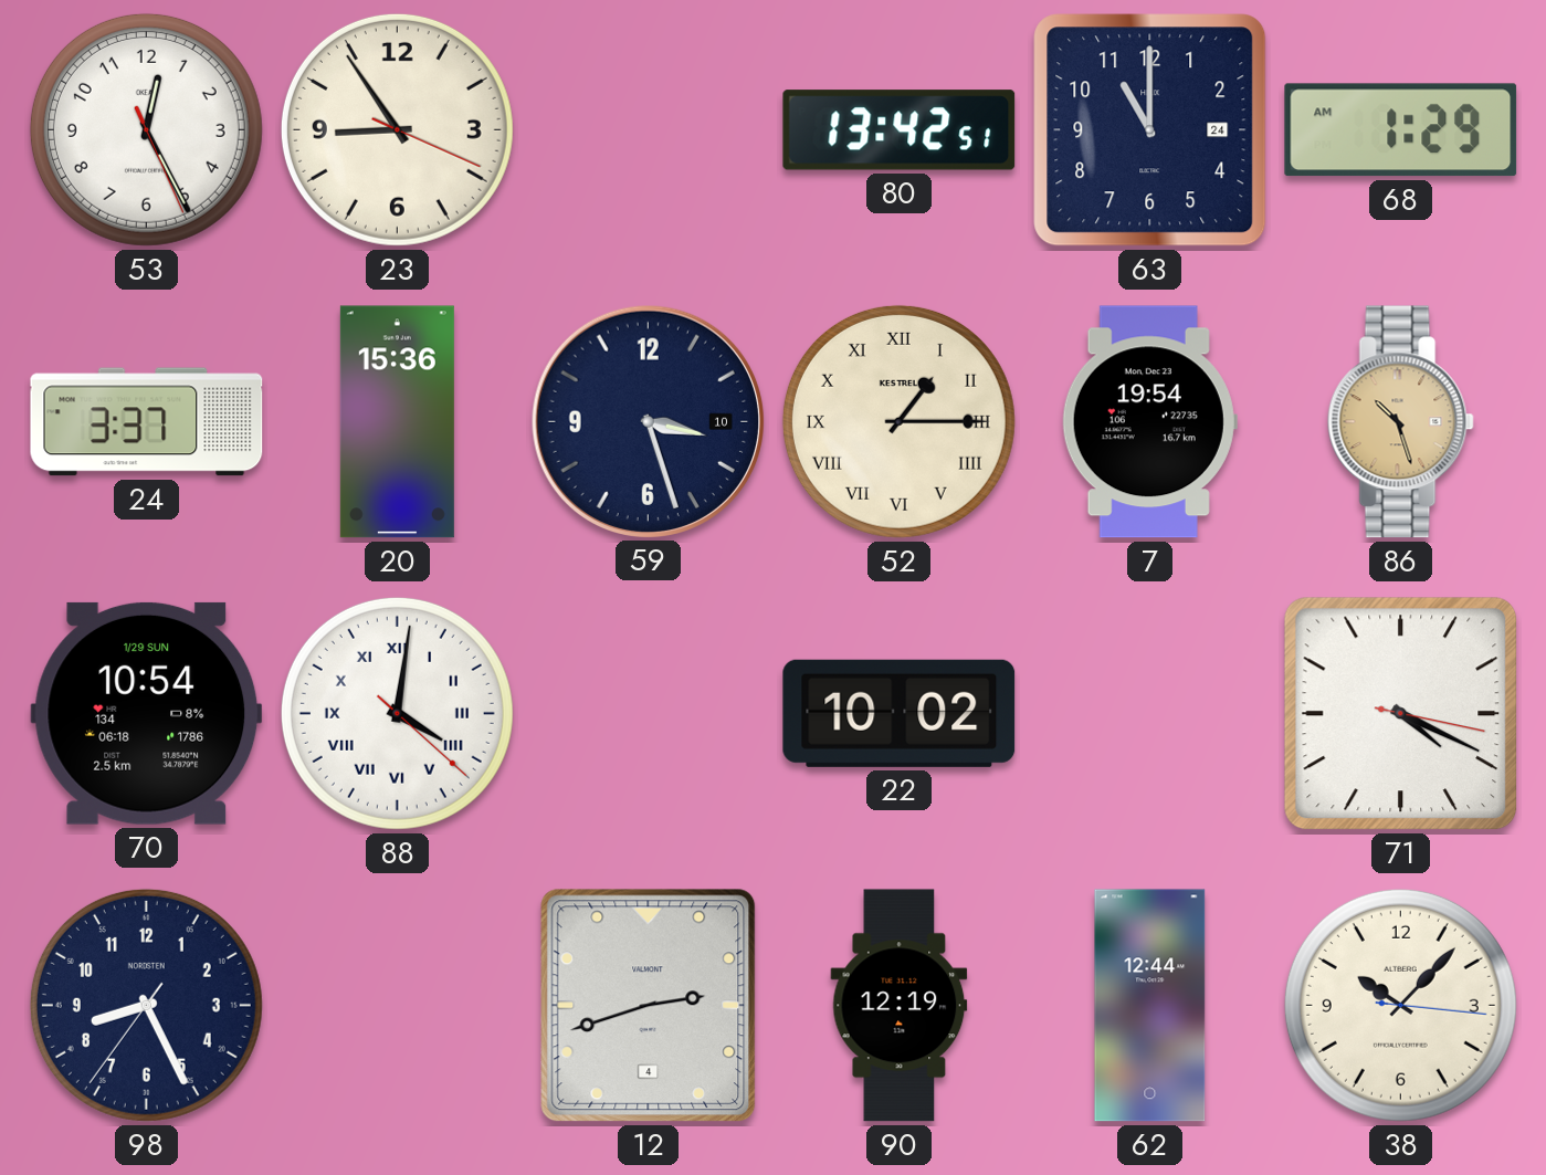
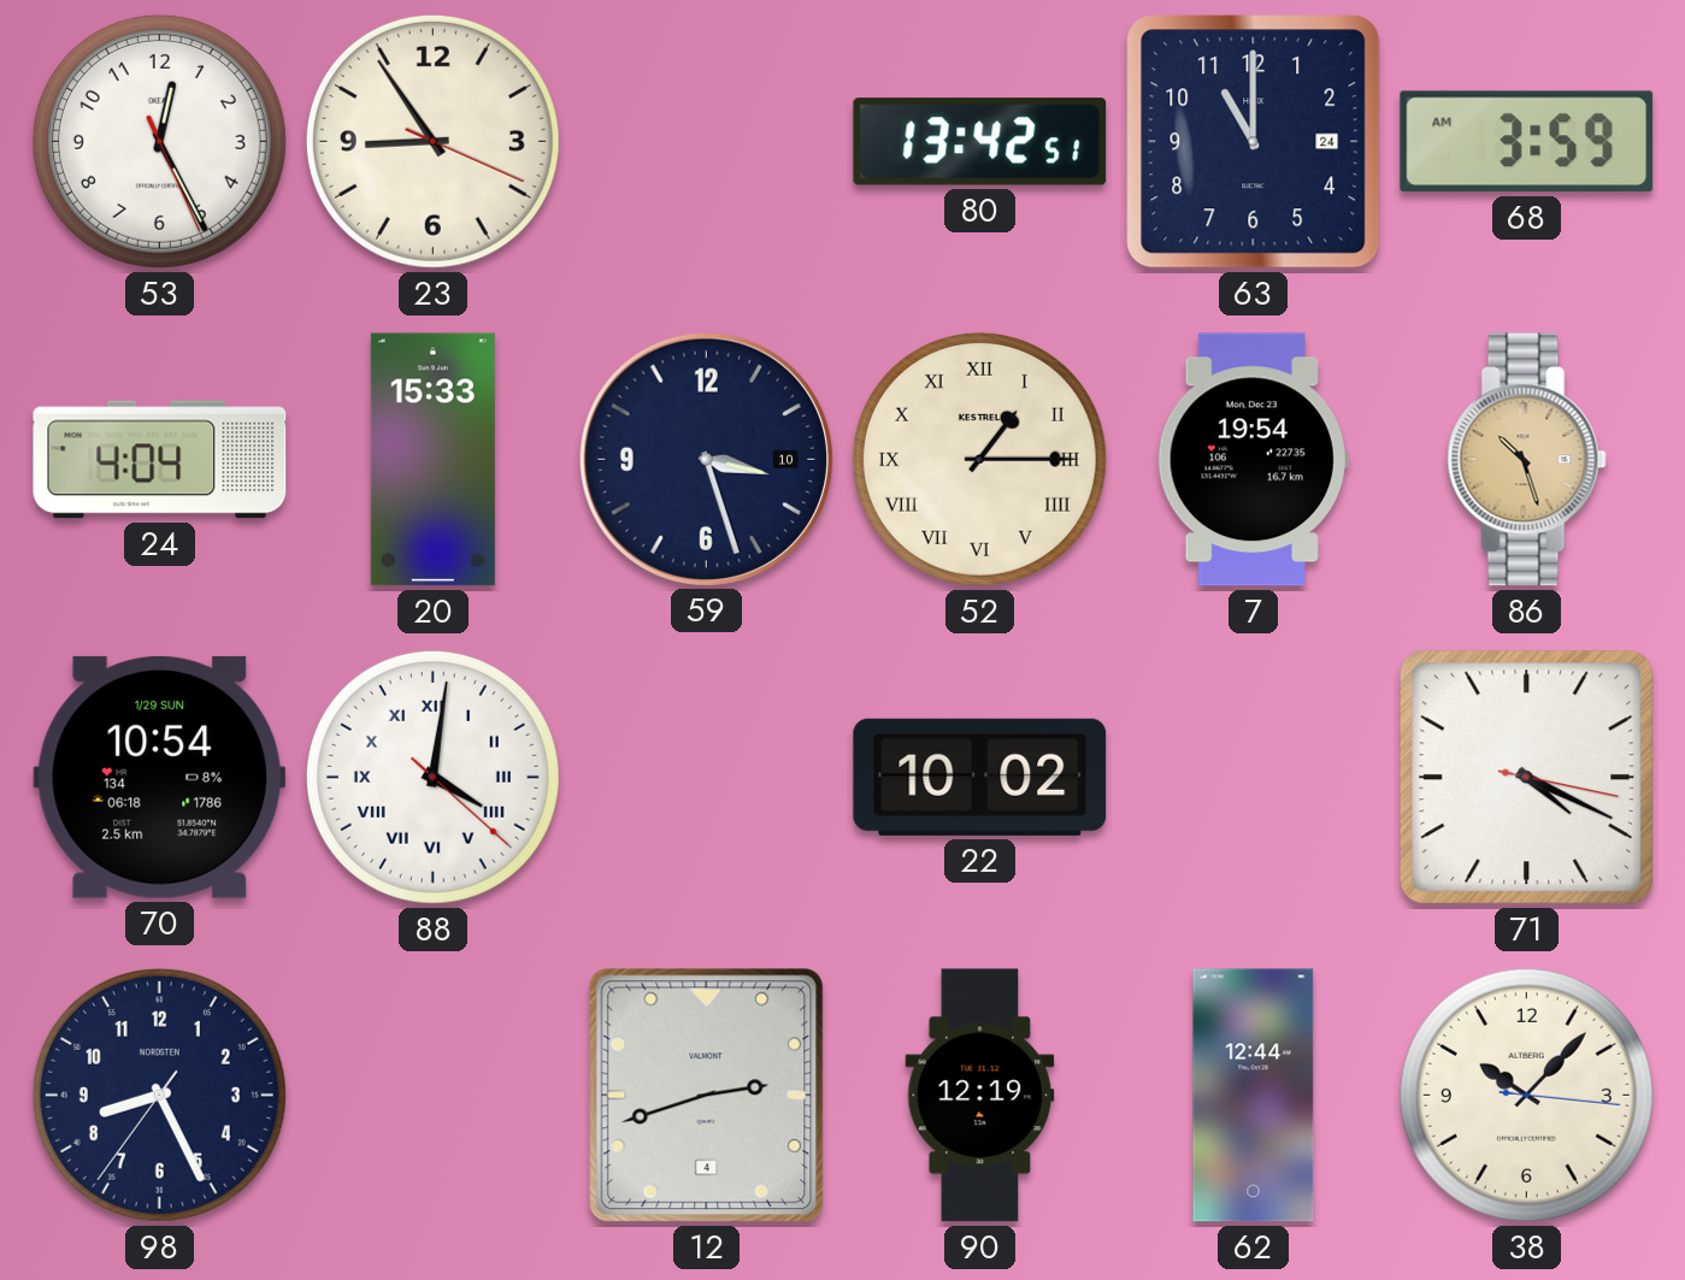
68: 1:29 -> 3:59 (1527, 142)
24: 3:37 -> 4:04 (160, 460)
20: 15:36 -> 15:33 (432, 460)
